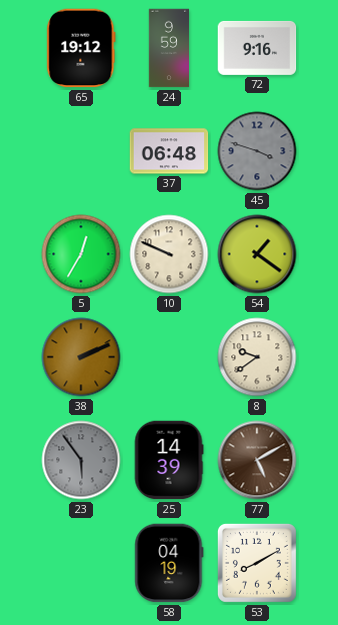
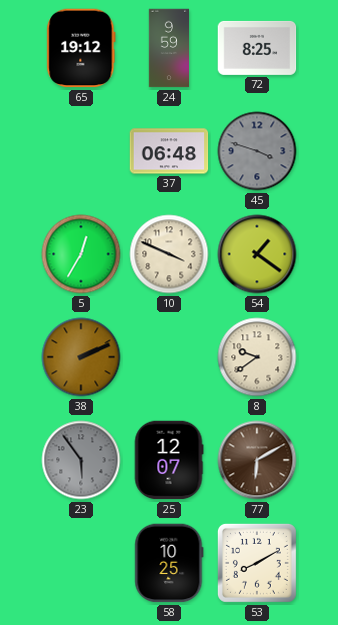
72: 9:16 -> 8:25 (257, 48)
10: 9:49 -> 3:49 (169, 254)
25: 14:39 -> 12:07 (169, 460)
77: 5:10 -> 6:10 (257, 460)
58: 04:19 -> 10:25 (169, 563)
